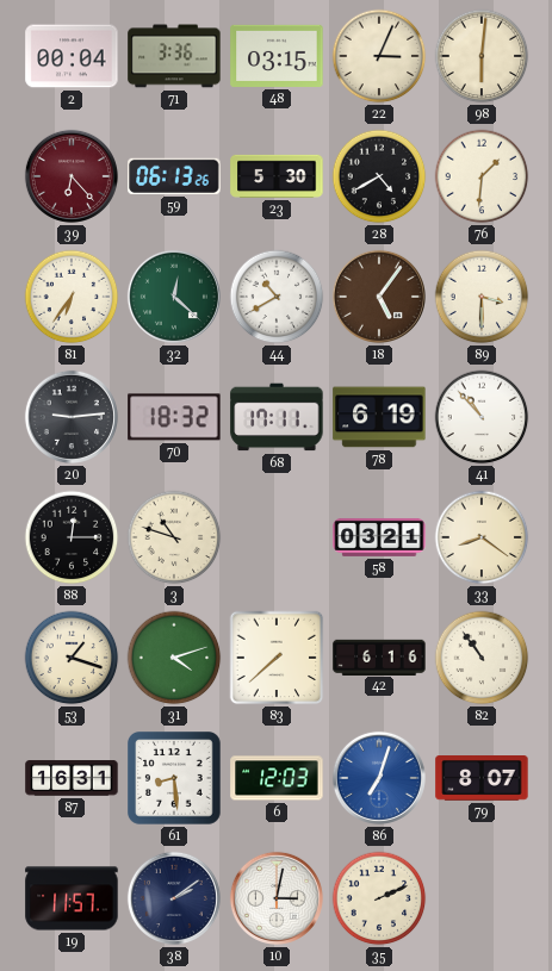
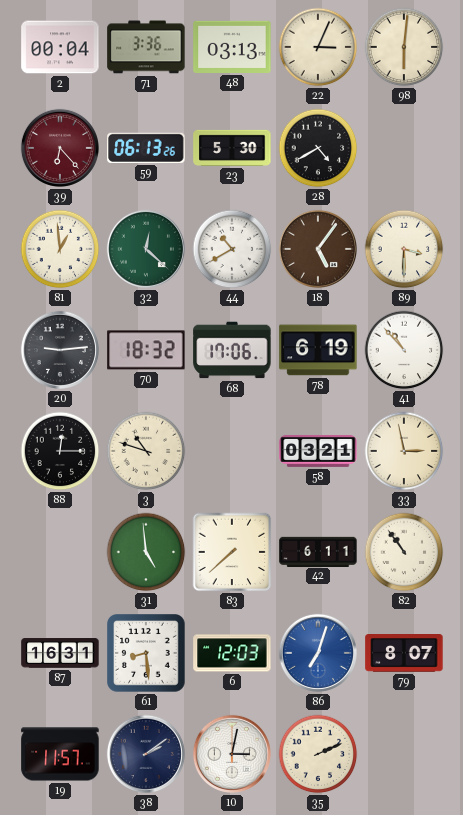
48: 03:15 -> 03:13 (232, 47)
76: 1:31 -> none (482, 176)
81: 6:36 -> 12:59 (60, 249)
68: 17:11 -> 17:06 (232, 350)
33: 8:21 -> 2:58 (404, 451)
53: 1:18 -> none (72, 658)
31: 4:12 -> 4:59 (146, 552)
42: 6:16 -> 6:11 (318, 551)
